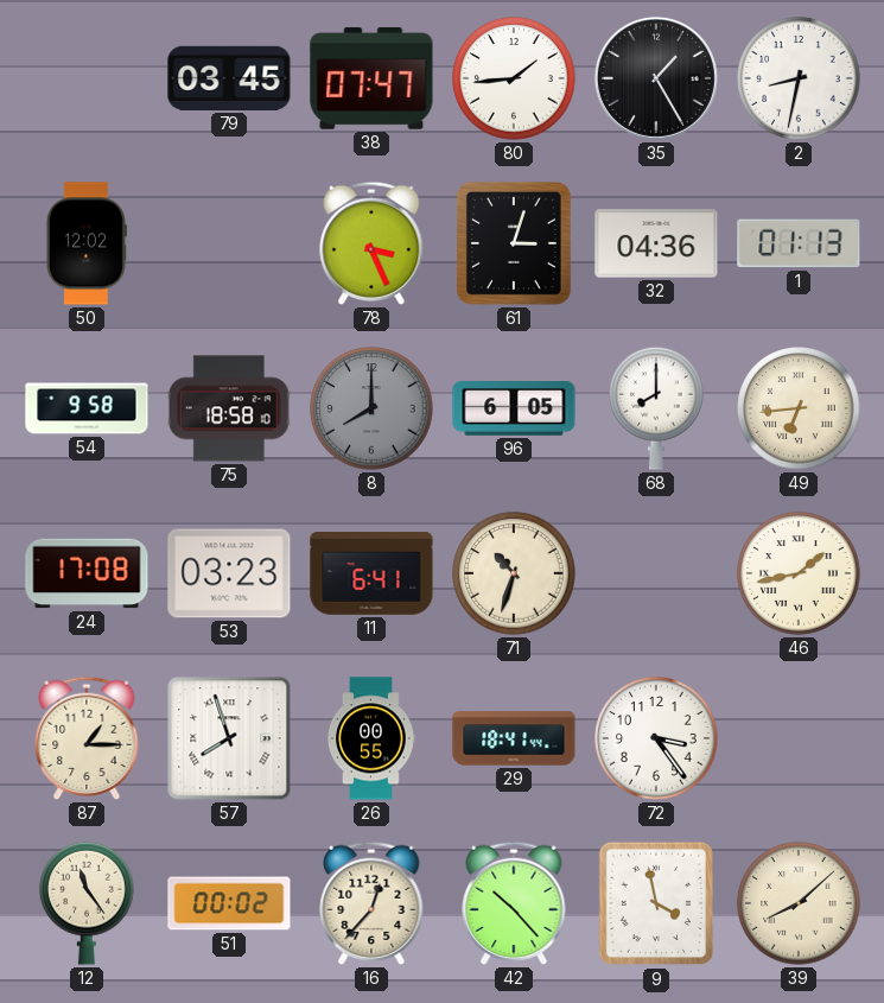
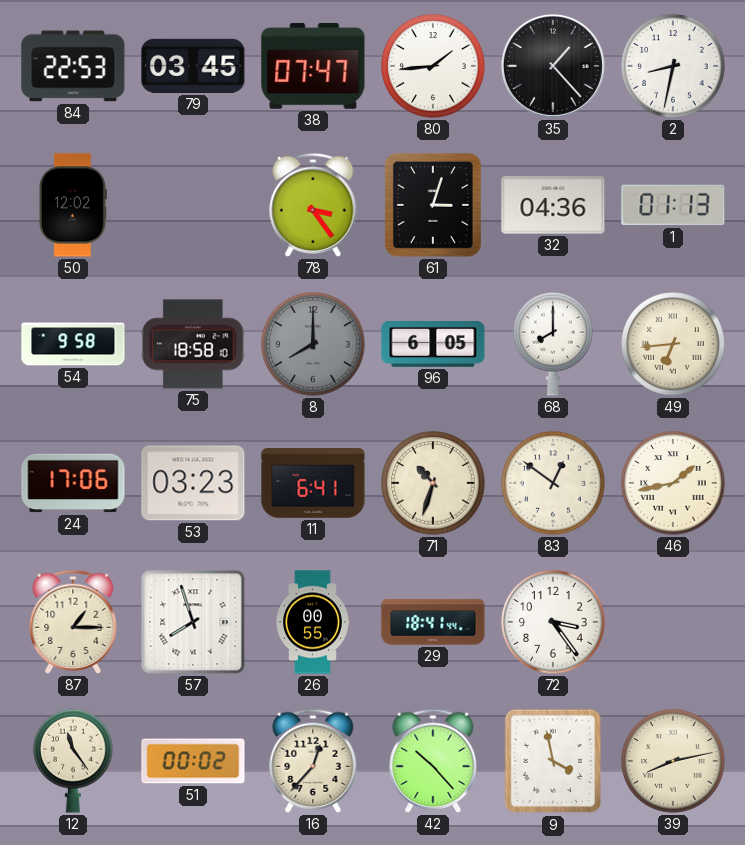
84: none -> 22:53 (73, 66)
35: 1:25 -> 1:23 (553, 66)
78: 3:26 -> 3:24 (313, 205)
24: 17:08 -> 17:06 (73, 483)
83: none -> 12:51 (553, 483)
39: 8:08 -> 8:13 (673, 761)
